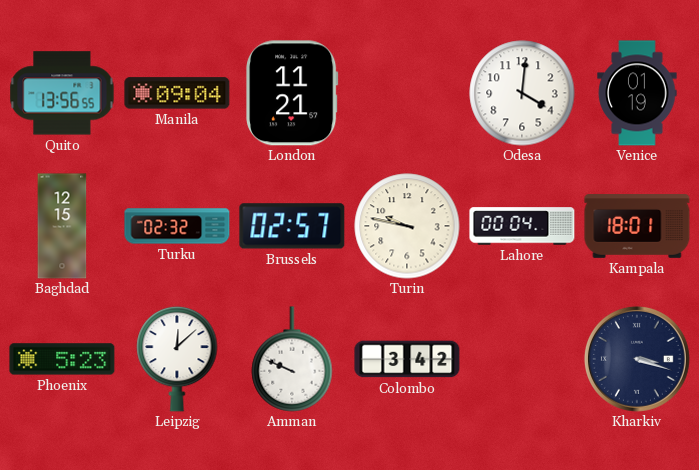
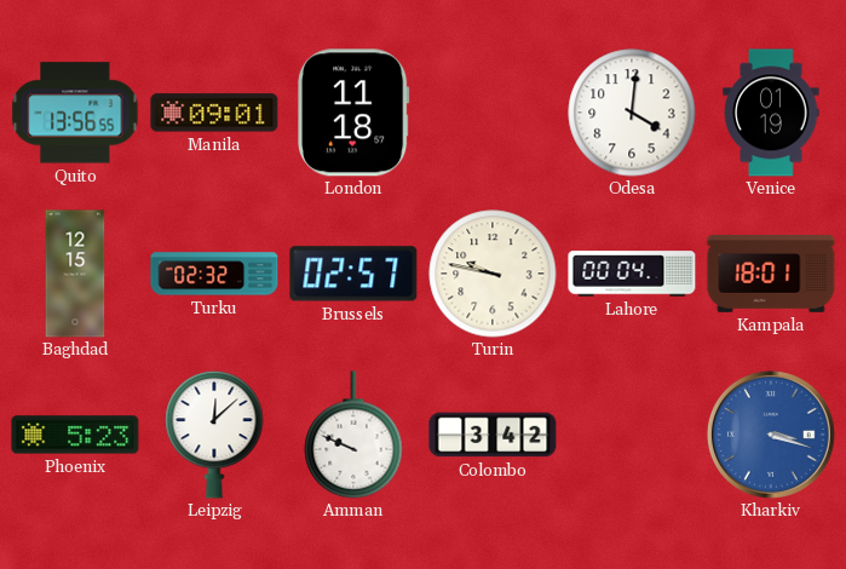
Manila: 09:04 -> 09:01 (214, 113)
London: 11:21 -> 11:18 (353, 113)
Kharkiv dial: navy -> blue (771, 435)
